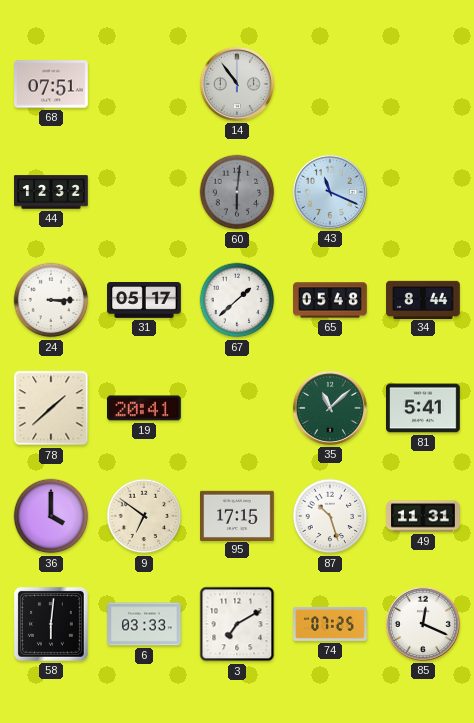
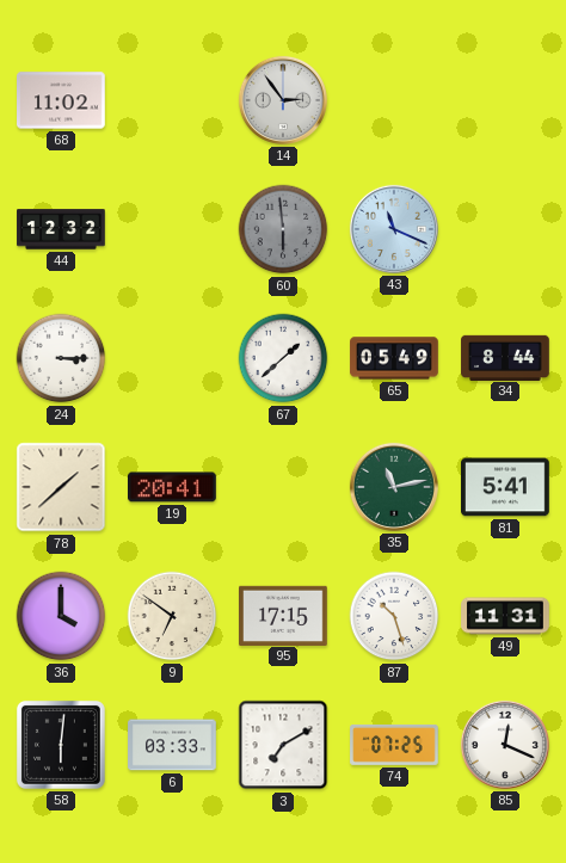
68: 07:51 -> 11:02 (62, 100)
14: 10:54 -> 2:54 (283, 100)
60: 6:01 -> 5:59 (283, 229)
31: 05:17 -> none (144, 301)
65: 05:48 -> 05:49 (394, 358)
35: 11:08 -> 11:13 (394, 487)
